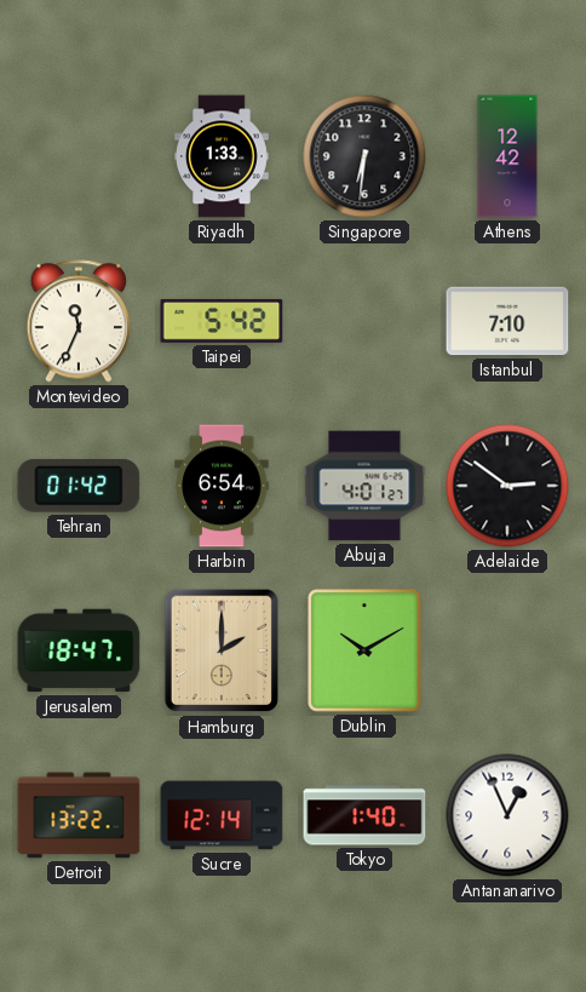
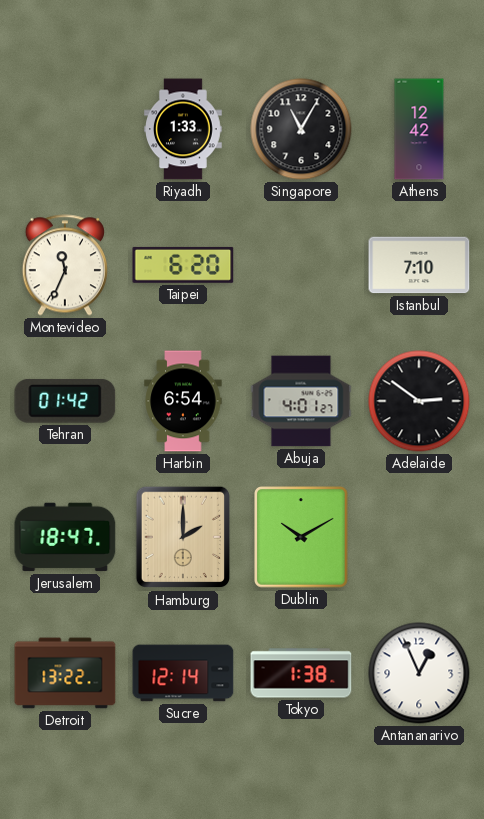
Singapore: 6:31 -> 11:05 (301, 129)
Taipei: 5:42 -> 6:20 (183, 265)
Tokyo: 1:40 -> 1:38 (301, 673)
